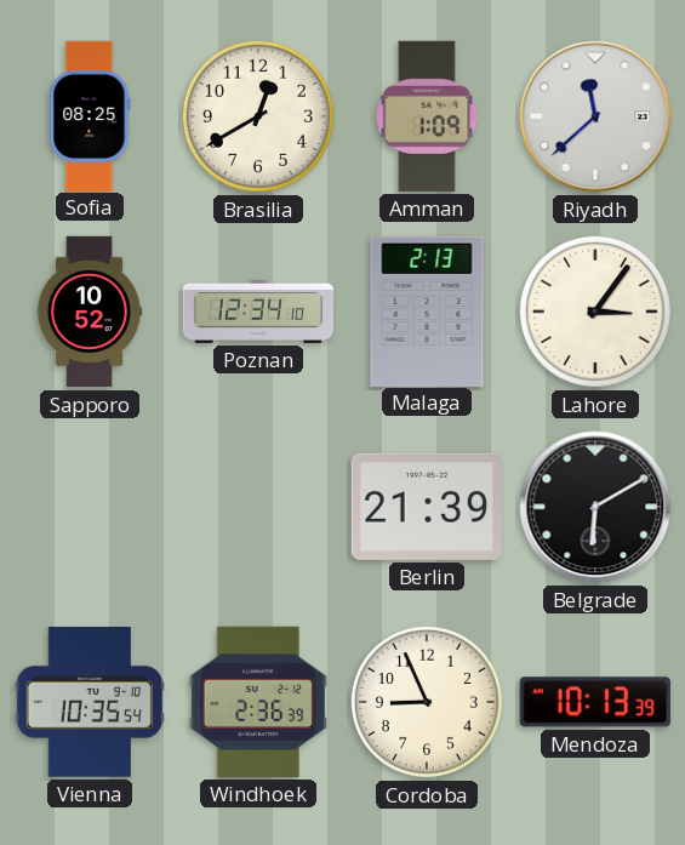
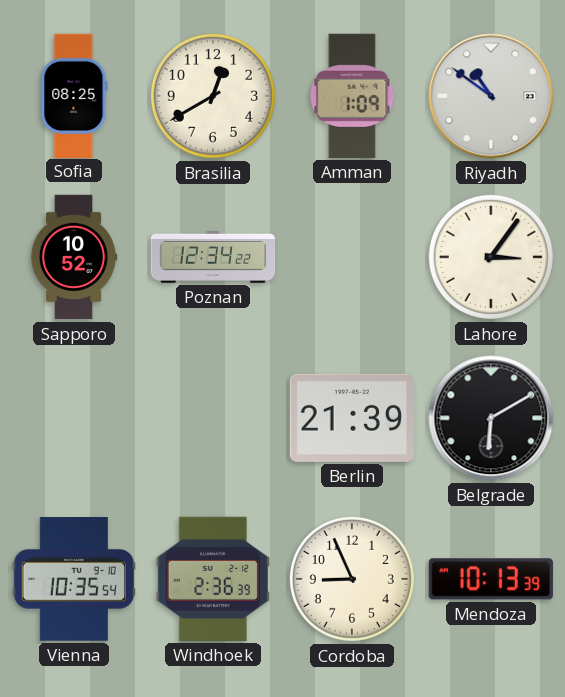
Riyadh: 11:38 -> 10:51 (491, 96)
Poznan: 12:34:10 -> 12:34:22 (213, 257)
Malaga: 2:13 -> none (427, 310)
